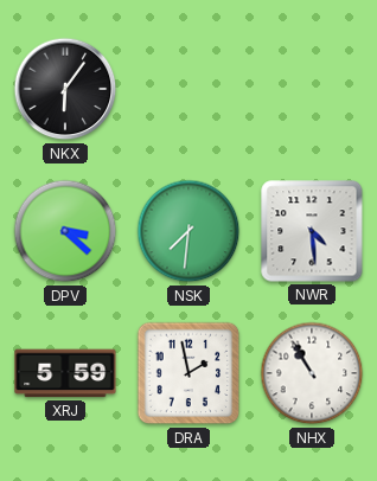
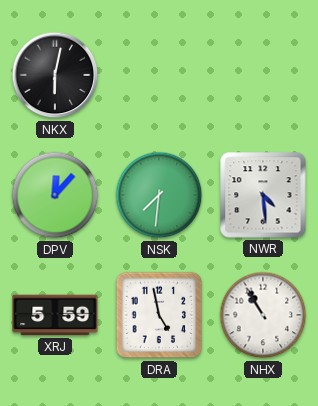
NKX: 6:06 -> 6:02 (55, 75)
DPV: 3:22 -> 12:07 (55, 195)
DRA: 1:58 -> 4:58 (159, 315)
